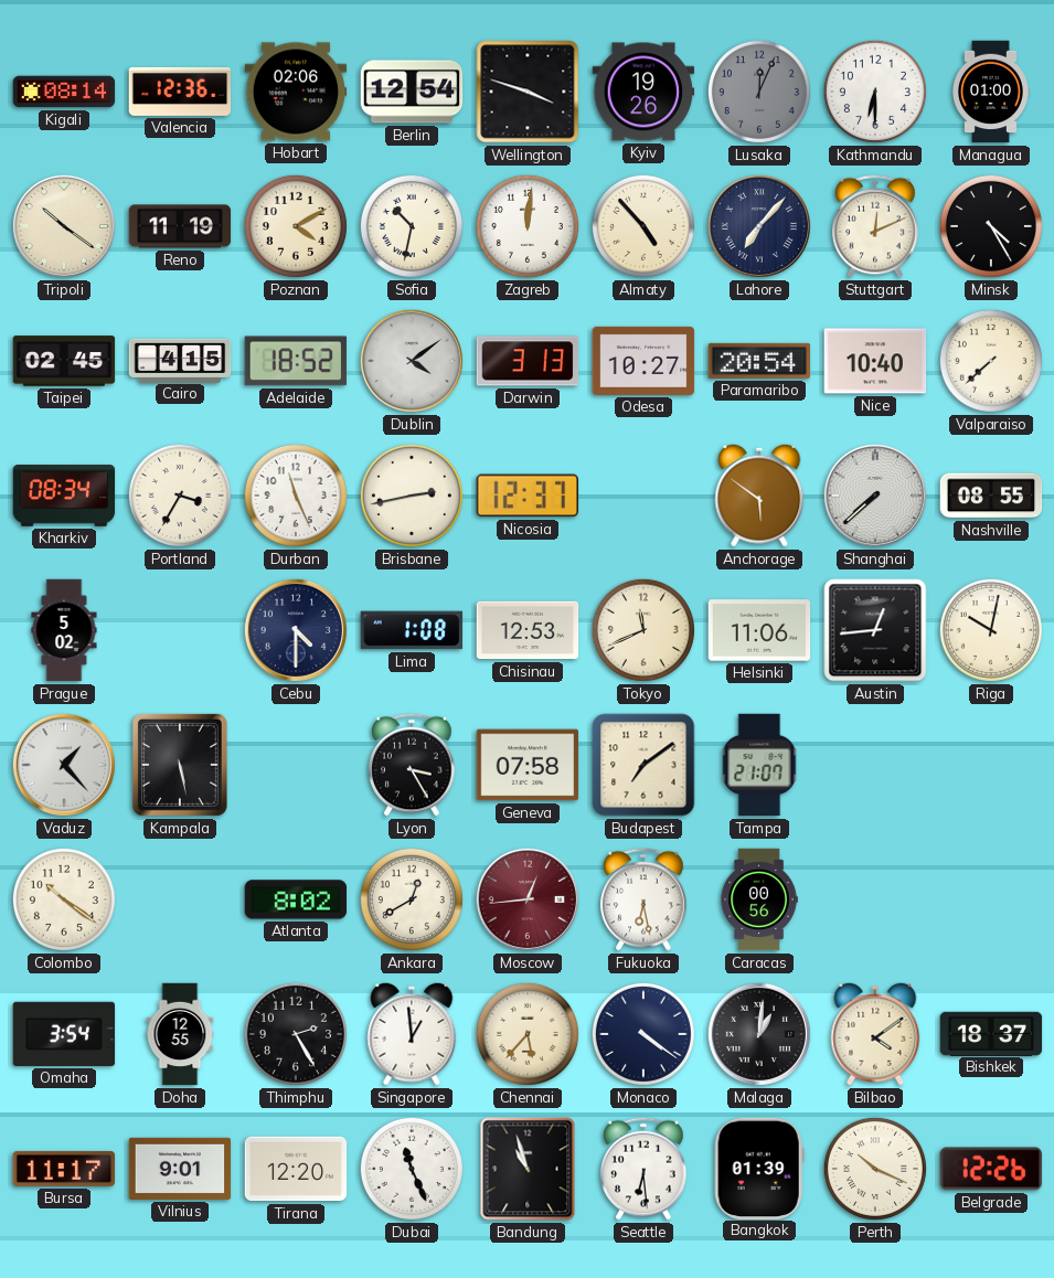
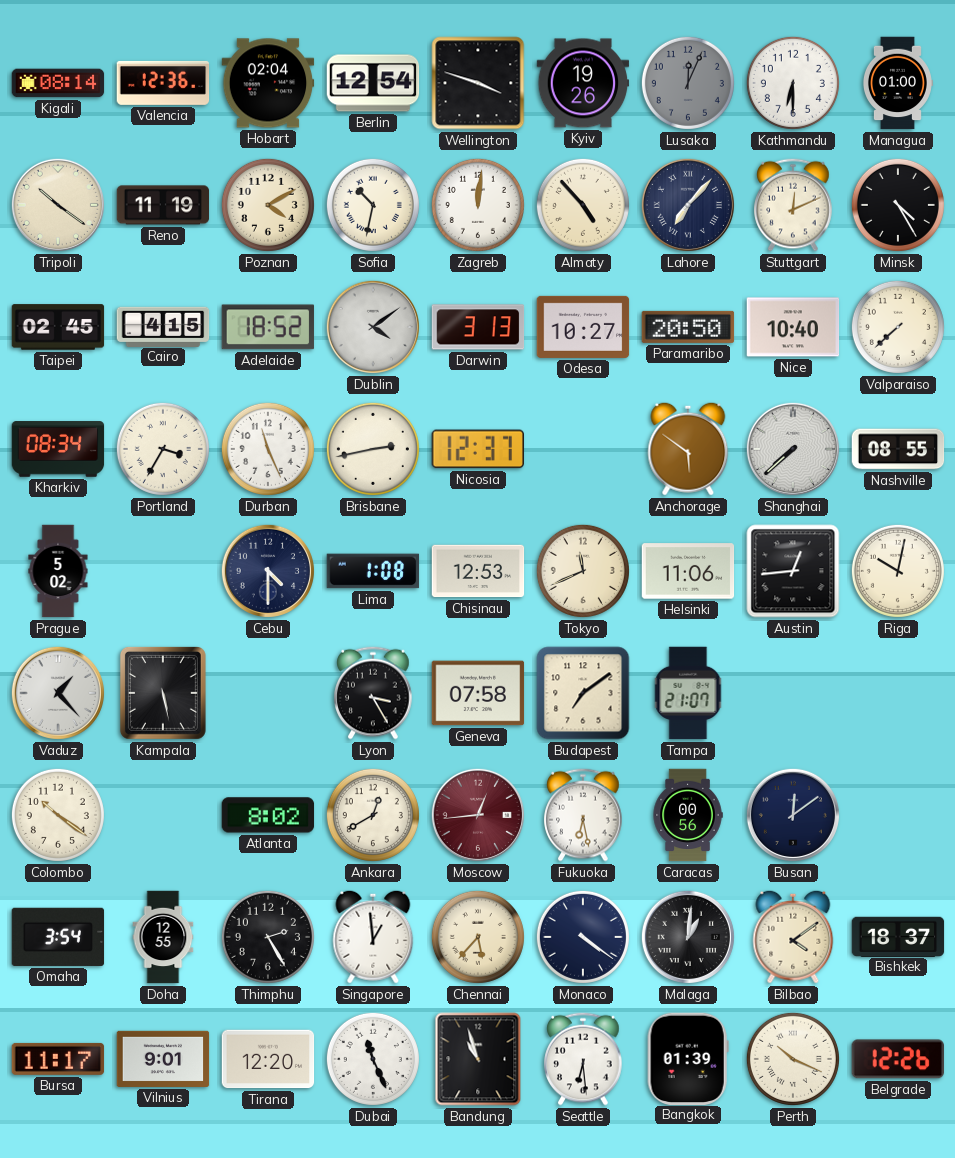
Hobart: 02:06 -> 02:04 (268, 83)
Paramaribo: 20:54 -> 20:50 (688, 327)
Busan: none -> 12:09 (793, 815)
